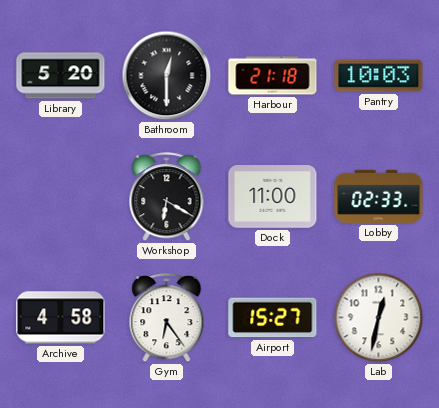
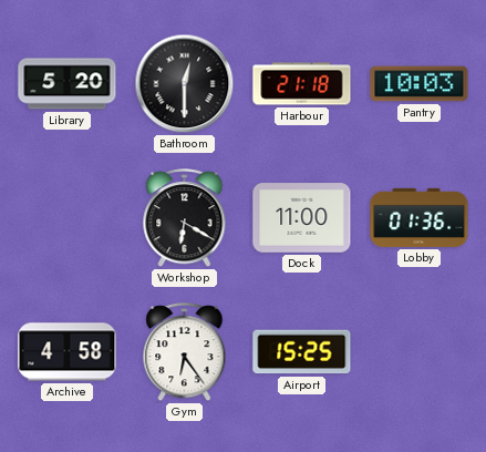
Lobby: 02:33 -> 01:36 (420, 217)
Airport: 15:27 -> 15:25 (302, 352)
Lab: 12:32 -> none (379, 318)
